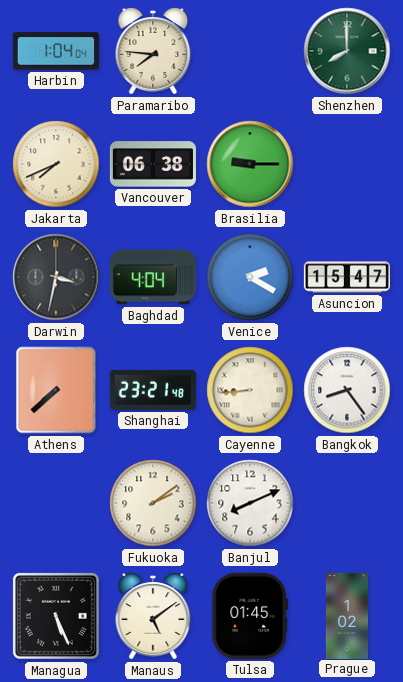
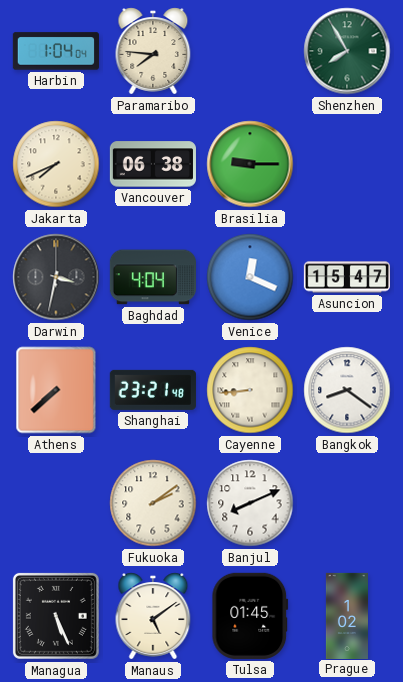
Shenzhen: 8:00 -> 7:55 (347, 51)
Venice: 2:20 -> 12:19 (250, 277)
Bangkok: 8:24 -> 8:21 (347, 390)
